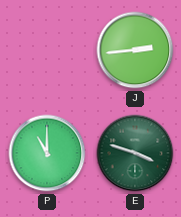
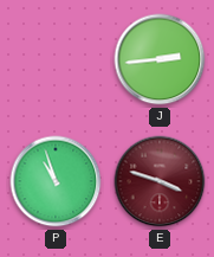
P: 11:00 -> 10:57 (56, 181)
E dial: green -> burgundy (160, 181)
